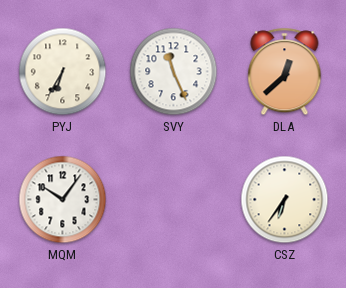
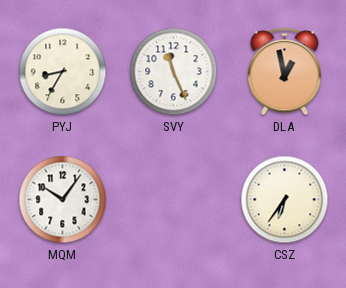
PYJ: 6:35 -> 8:35 (63, 72)
DLA: 12:38 -> 12:58 (285, 72)
